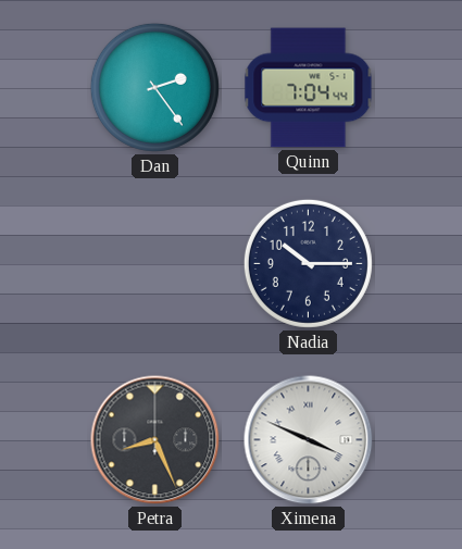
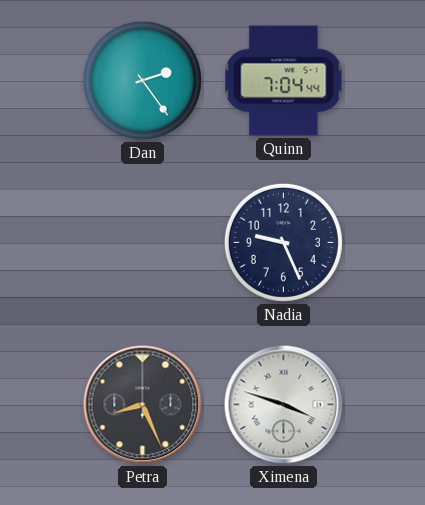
Nadia: 10:15 -> 9:26 (283, 242)
Ximena: 3:49 -> 3:48 (284, 405)
